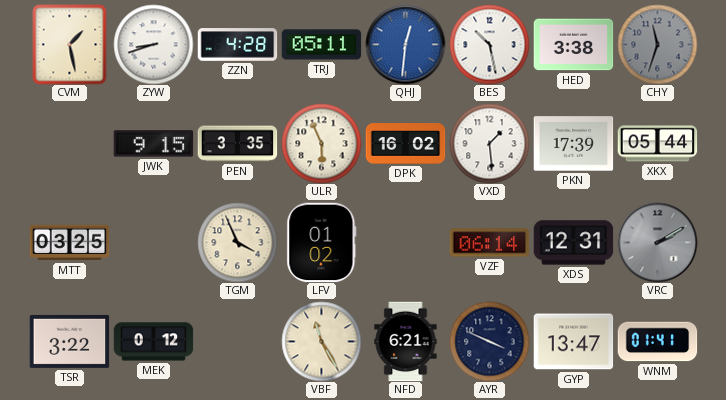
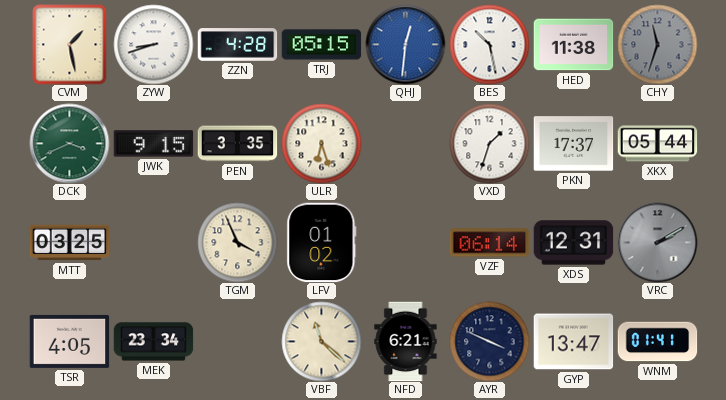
TRJ: 05:11 -> 05:15 (321, 45)
HED: 3:38 -> 11:38 (573, 45)
DCK: none -> 3:41 (69, 143)
ULR: 5:56 -> 6:27 (321, 143)
DPK: 16:02 -> none (405, 144)
VXD: 1:29 -> 1:33 (489, 143)
PKN: 17:39 -> 17:37 (573, 144)
TSR: 3:22 -> 4:05 (69, 341)
MEK: 0:12 -> 23:34 (153, 342)
VBF: 11:25 -> 11:22 (321, 341)
